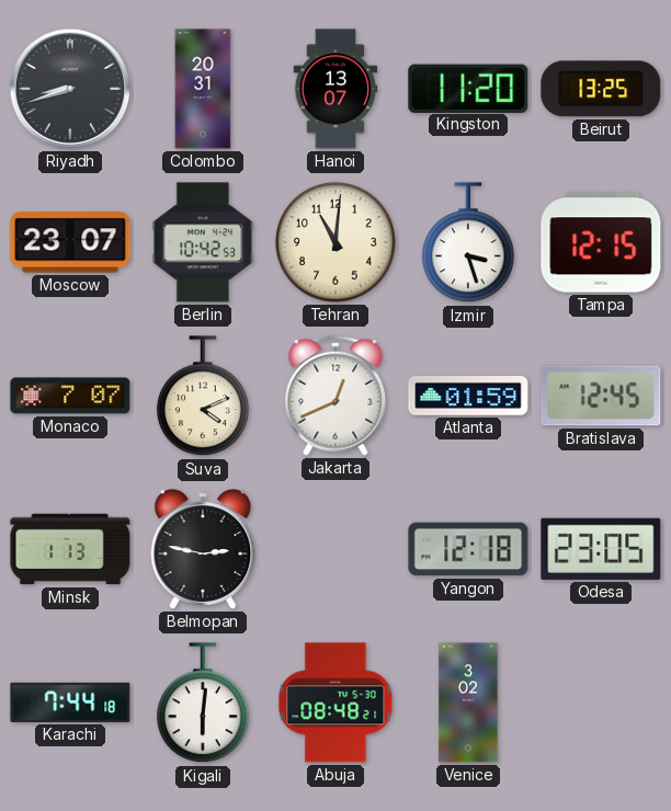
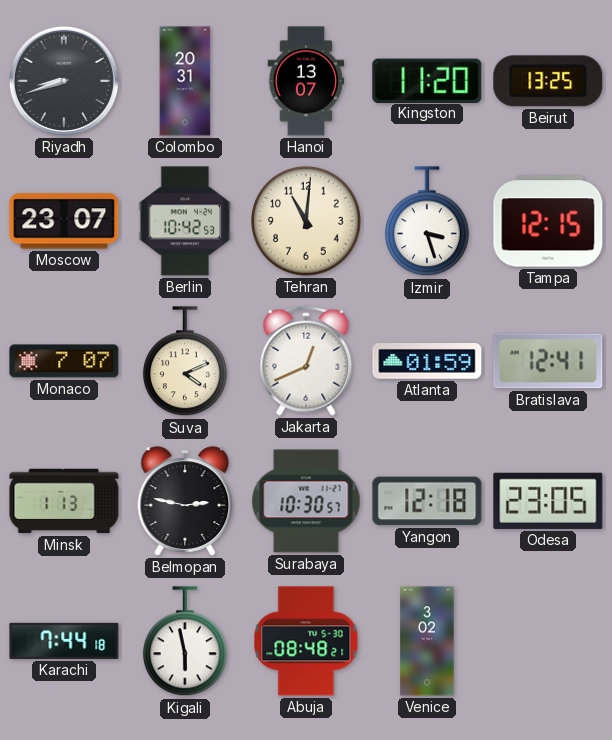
Bratislava: 12:45 -> 12:41 (548, 361)
Surabaya: none -> 10:30 (306, 501)
Kigali: 6:01 -> 5:58 (185, 642)
